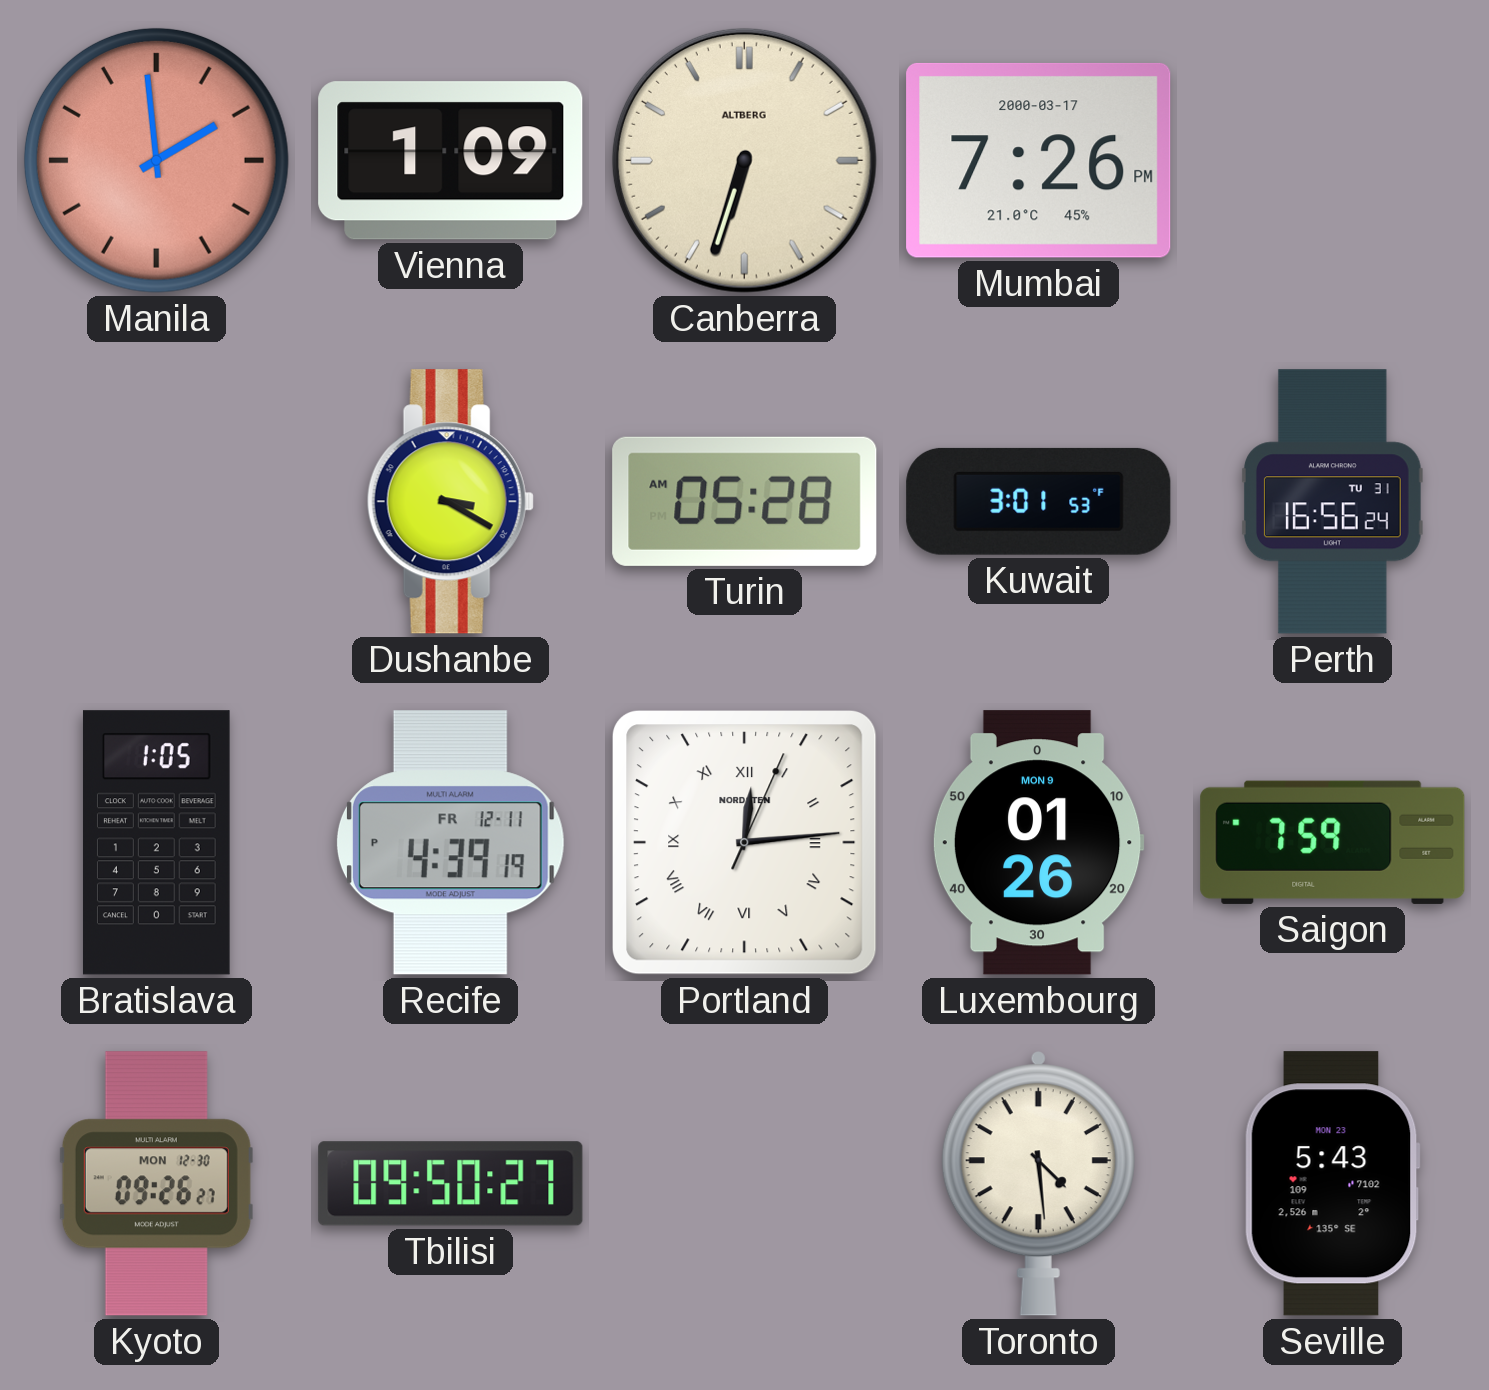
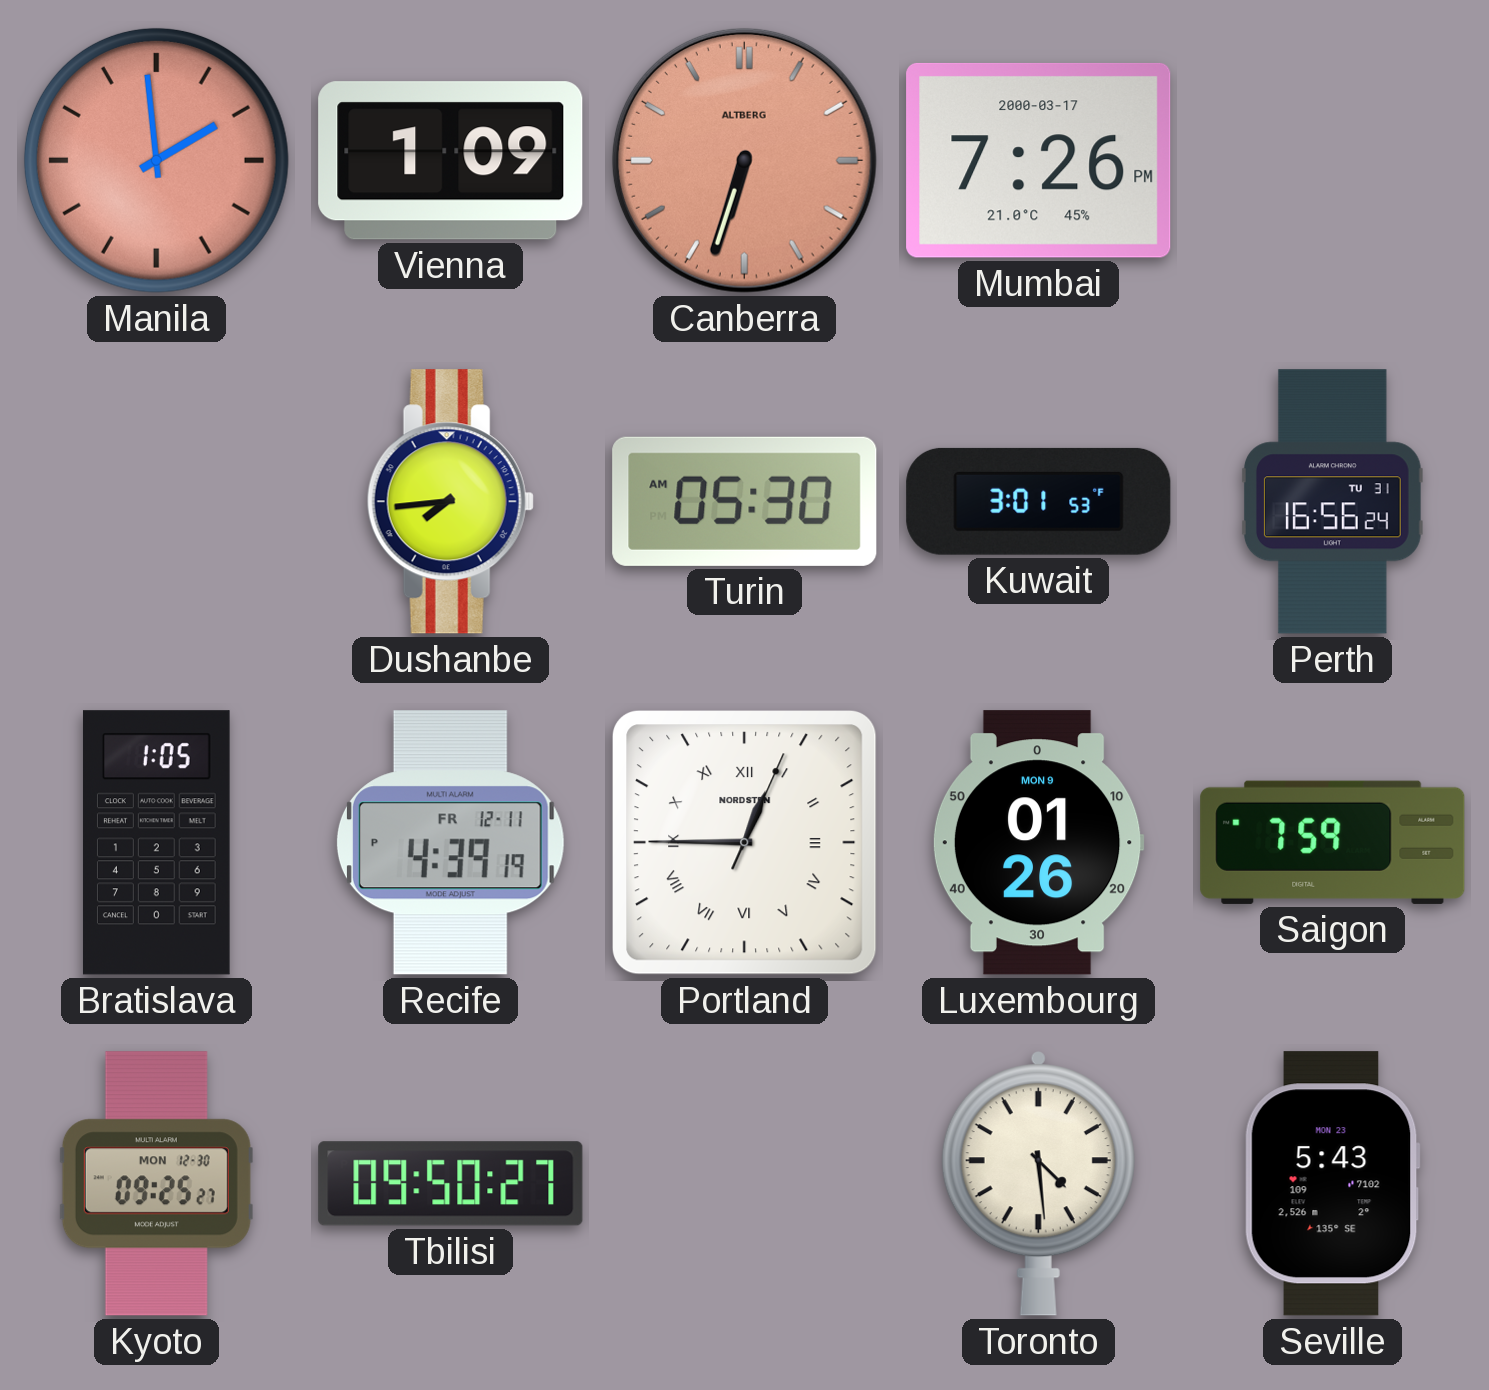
Canberra dial: cream -> salmon (744, 160)
Dushanbe: 3:20 -> 7:44 (450, 502)
Turin: 05:28 -> 05:30 (745, 501)
Portland: 12:14 -> 12:45 (745, 843)
Kyoto: 09:26 -> 09:25 (156, 1184)
